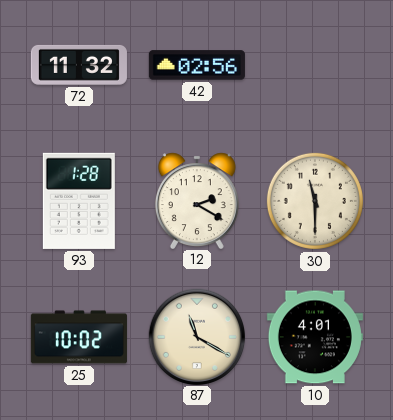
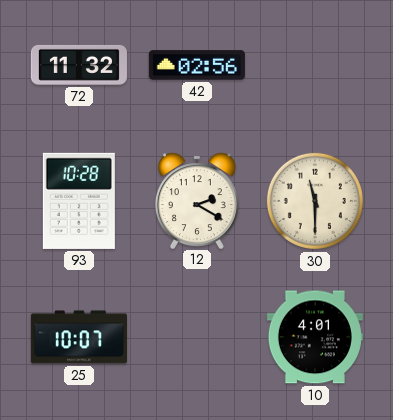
93: 1:28 -> 10:28 (79, 201)
25: 10:02 -> 10:07 (79, 337)
87: 11:20 -> none (196, 336)
